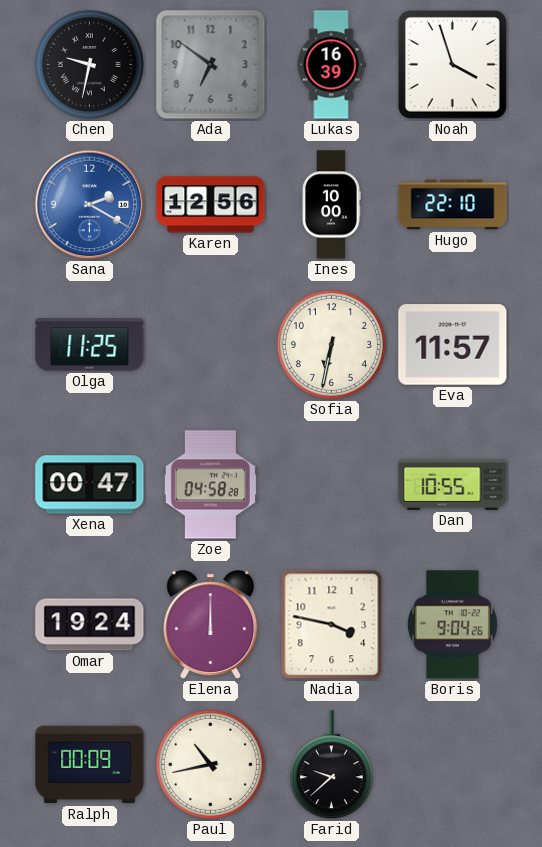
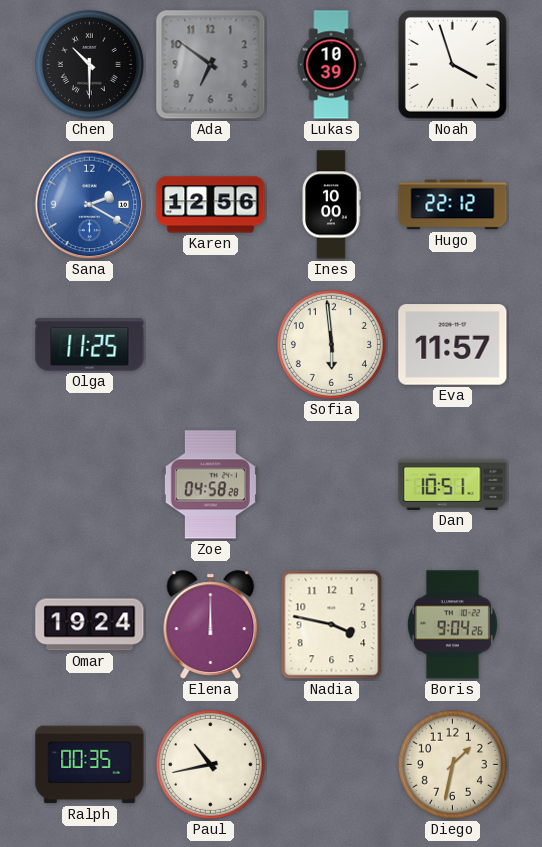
Chen: 9:32 -> 10:30 (89, 64)
Lukas: 16:39 -> 10:39 (331, 65)
Hugo: 22:10 -> 22:12 (453, 205)
Sofia: 6:32 -> 5:59 (331, 344)
Xena: 00:47 -> none (90, 485)
Dan: 10:55 -> 10:51 (453, 484)
Ralph: 00:09 -> 00:35 (90, 765)
Farid: 9:38 -> none (331, 765)
Diego: none -> 1:32 (452, 764)
